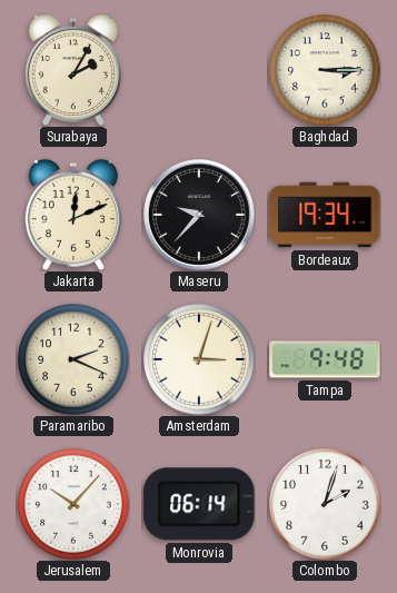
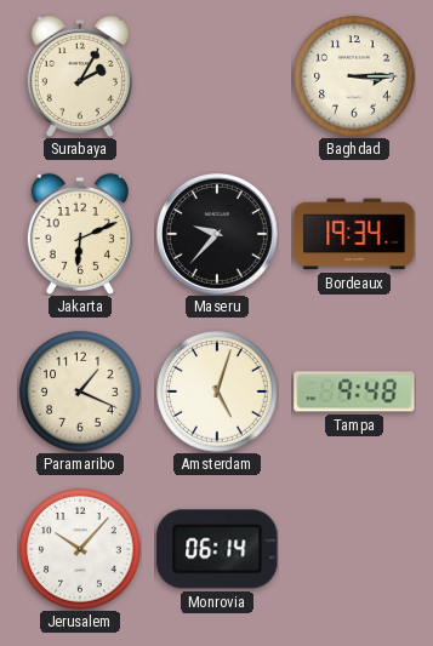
Jakarta: 12:11 -> 6:11 (80, 234)
Paramaribo: 2:19 -> 1:19 (80, 391)
Amsterdam: 3:03 -> 5:03 (217, 391)
Colombo: 2:03 -> none (325, 504)
